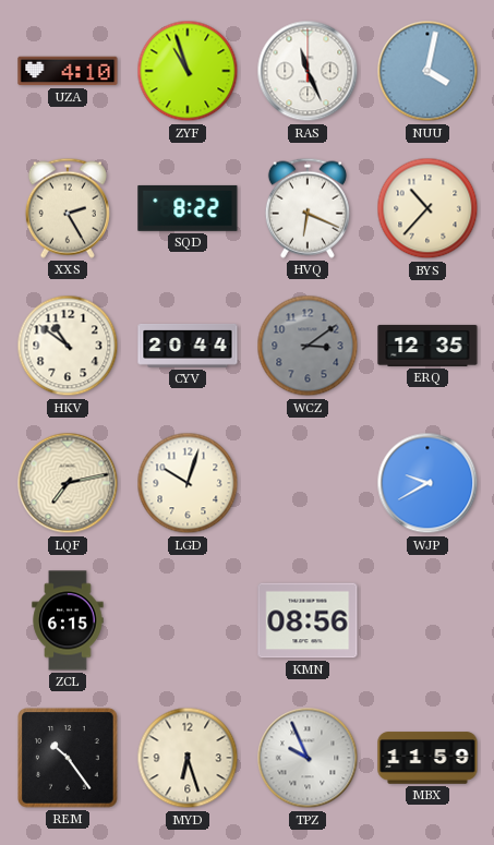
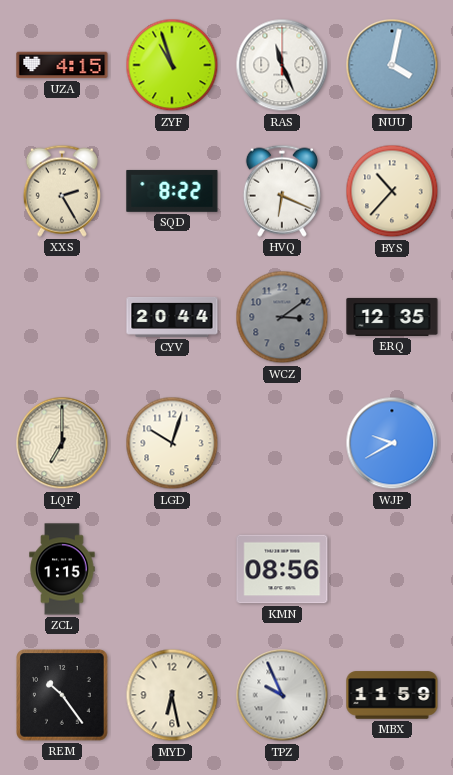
UZA: 4:10 -> 4:15 (62, 65)
HKV: 10:51 -> none (68, 346)
LQF: 7:13 -> 7:00 (62, 443)
ZCL: 6:15 -> 1:15 (62, 569)
MYD: 6:27 -> 6:28 (172, 695)
